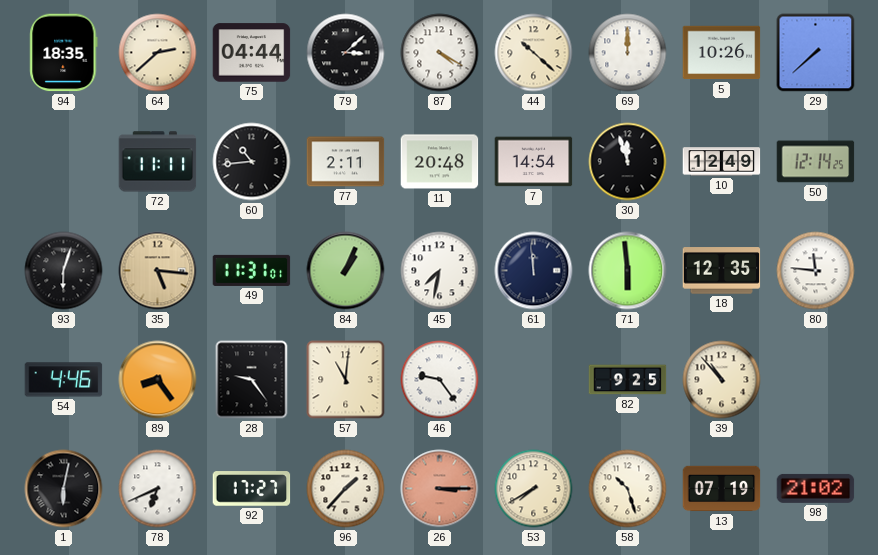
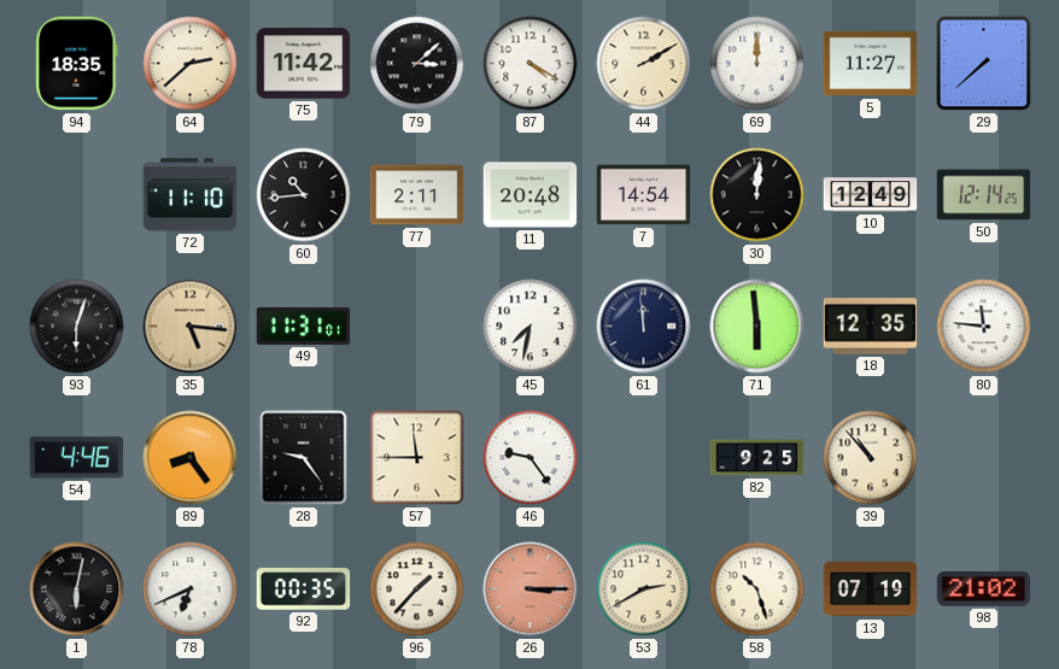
75: 04:44 -> 11:42 (304, 64)
44: 10:22 -> 2:10 (644, 64)
5: 10:26 -> 11:27 (871, 64)
72: 11:11 -> 11:10 (191, 195)
30: 11:57 -> 12:01 (757, 195)
84: 1:04 -> none (346, 271)
57: 11:01 -> 11:45 (417, 458)
92: 17:27 -> 00:35 (304, 589)
53: 7:40 -> 2:40 (644, 589)
